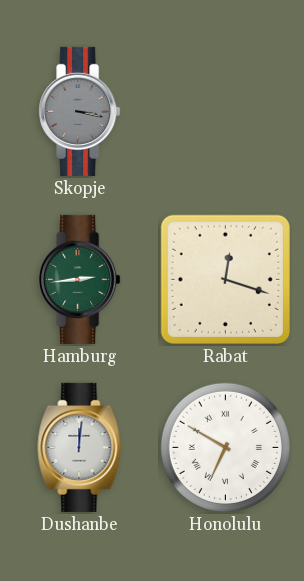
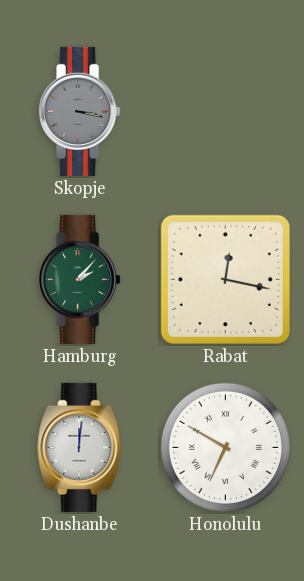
Hamburg: 2:44 -> 2:07 (80, 279)
Rabat: 12:18 -> 12:17 (225, 279)
